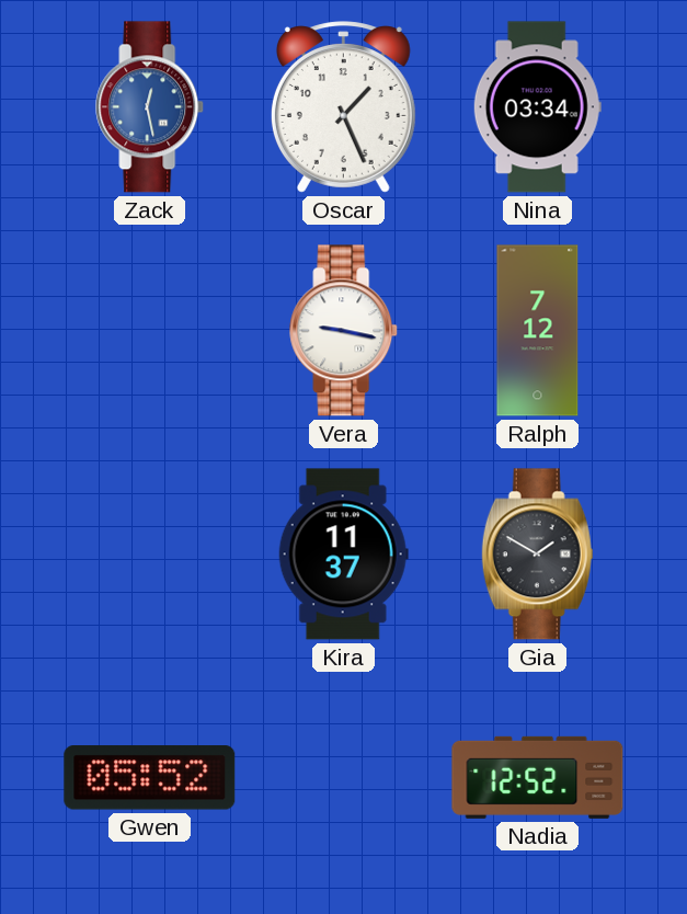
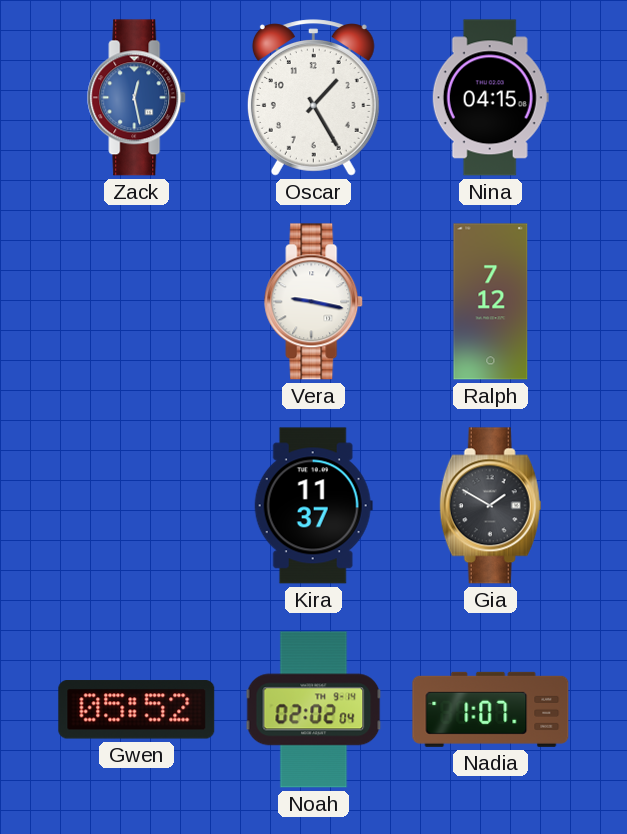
Oscar: 1:26 -> 1:25 (313, 98)
Nina: 03:34 -> 04:15 (490, 98)
Noah: none -> 02:02 (314, 710)
Nadia: 12:52 -> 1:07 (491, 709)
